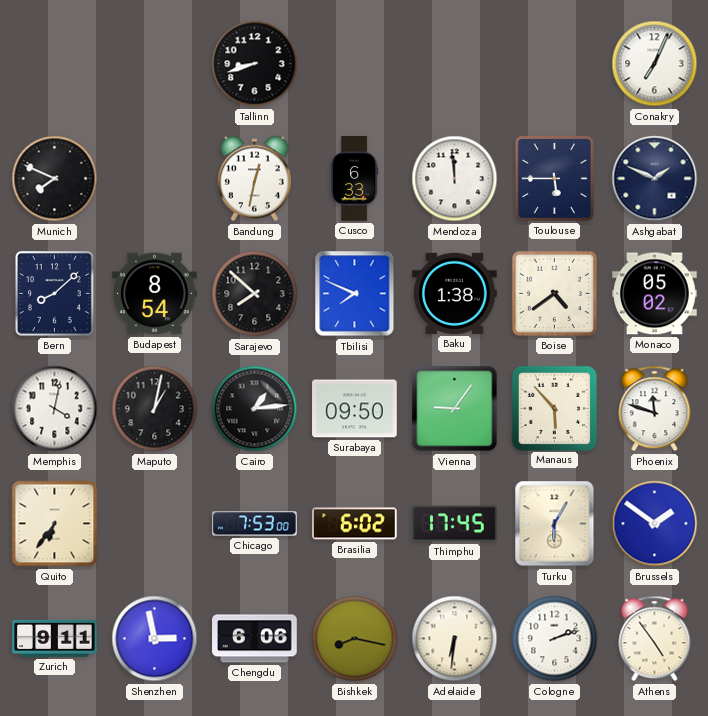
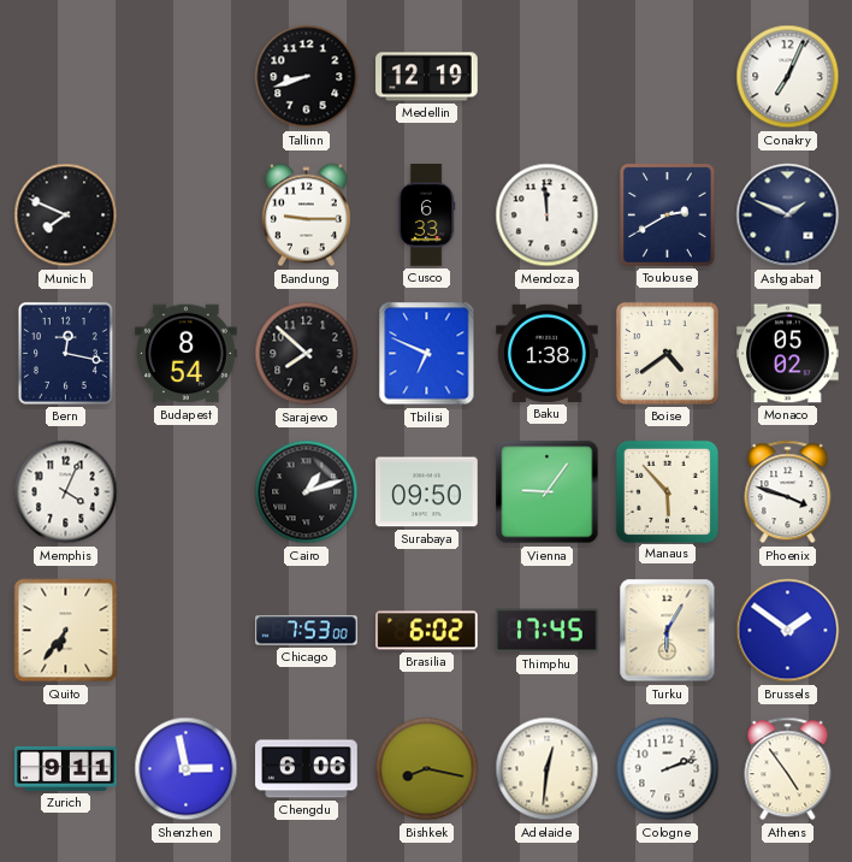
Medellin: none -> 12:19 (427, 77)
Bandung: 12:32 -> 9:15 (306, 215)
Toulouse: 5:45 -> 2:40 (667, 214)
Bern: 8:08 -> 12:17 (65, 353)
Tbilisi: 7:49 -> 6:49 (427, 354)
Memphis: 4:02 -> 4:04 (66, 492)
Maputo: 1:02 -> none (155, 409)
Cairo: 1:14 -> 1:12 (307, 492)
Phoenix: 11:48 -> 3:48 (788, 492)
Adelaide: 6:31 -> 12:31 (548, 769)
